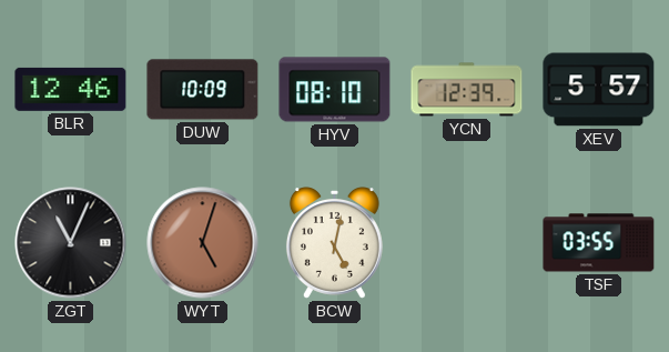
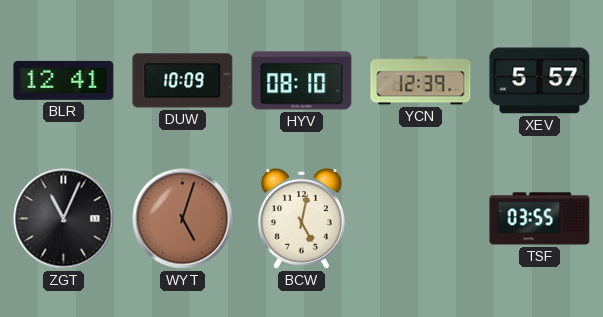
BLR: 12:46 -> 12:41 (64, 80)
